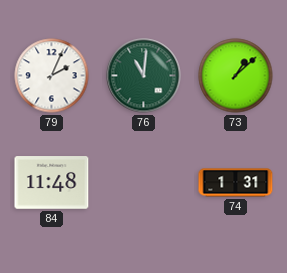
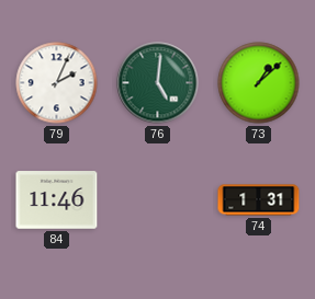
76: 11:01 -> 5:01 (158, 83)
84: 11:48 -> 11:46 (57, 200)
